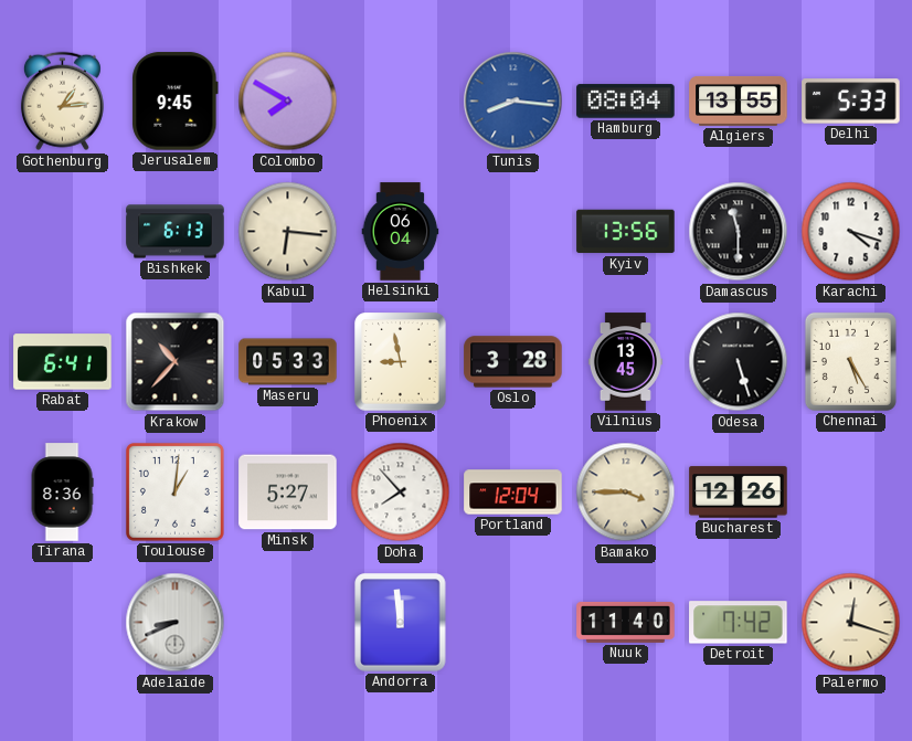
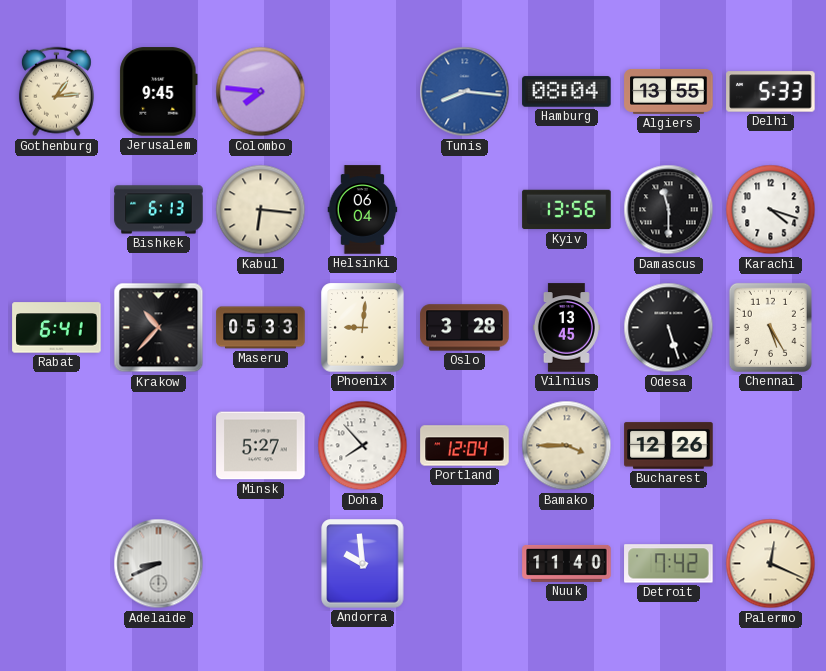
Colombo: 7:50 -> 7:46 (261, 92)
Phoenix: 8:58 -> 9:01 (363, 328)
Tirana: 8:36 -> none (62, 493)
Toulouse: 1:01 -> none (174, 491)
Andorra: 11:59 -> 9:59 (363, 564)
Palermo: 12:18 -> 12:19 (771, 564)
